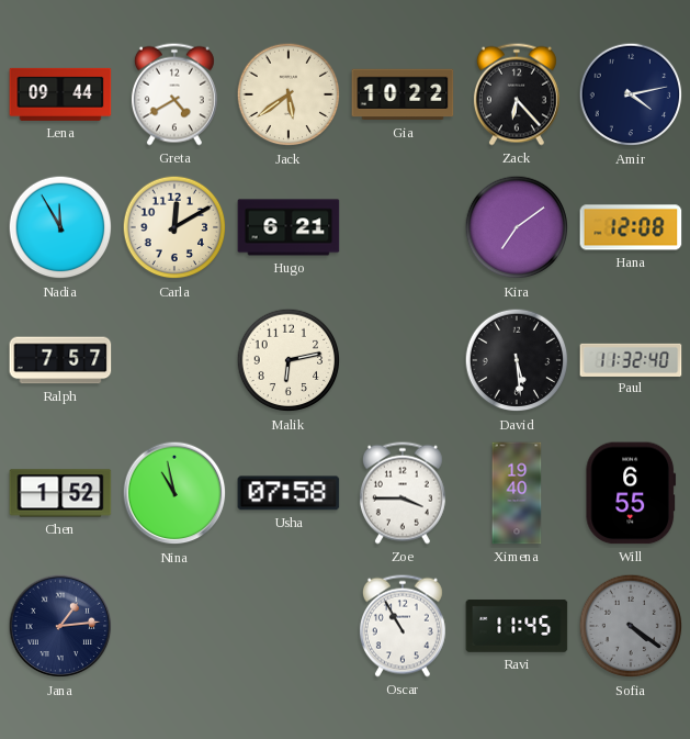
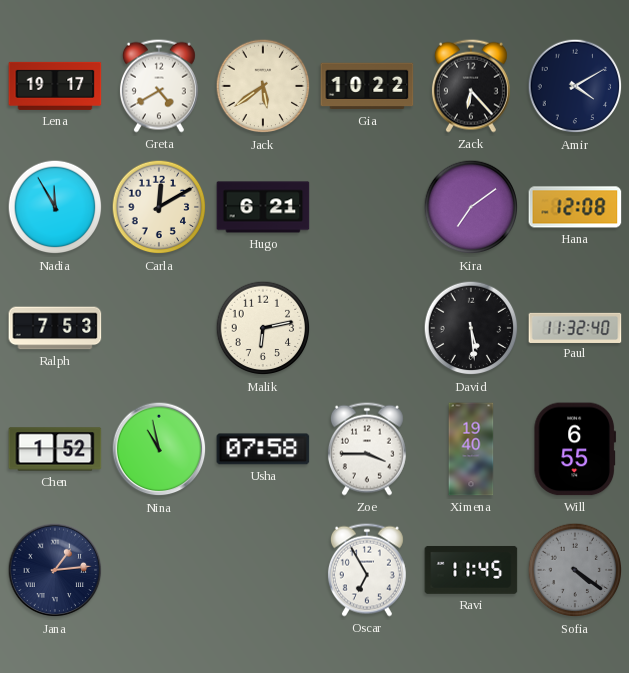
Lena: 09:44 -> 19:17 (55, 86)
Amir: 4:13 -> 4:10 (575, 86)
Ralph: 7:57 -> 7:53 (55, 328)
Oscar: 10:55 -> 6:55 (367, 570)
